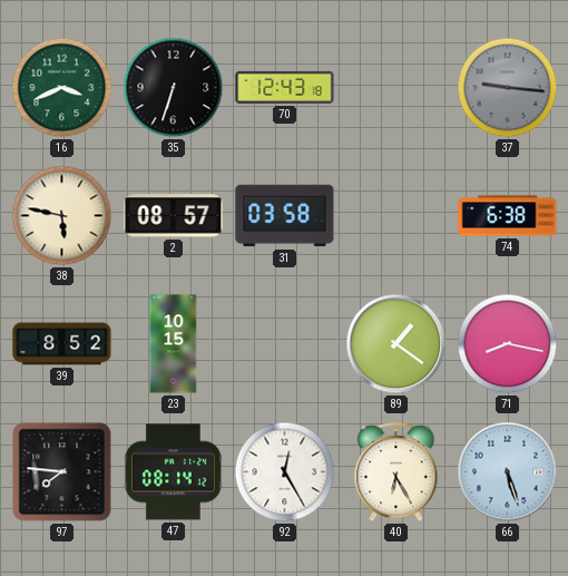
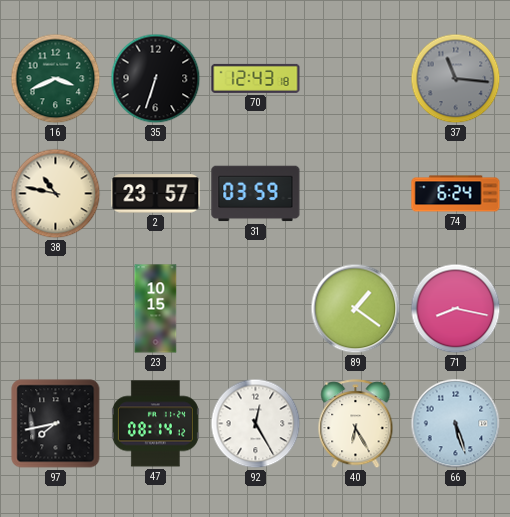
37: 9:16 -> 11:16 (456, 79)
38: 5:47 -> 10:47 (56, 194)
2: 08:57 -> 23:57 (156, 194)
31: 03:58 -> 03:59 (256, 194)
74: 6:38 -> 6:24 (456, 194)
39: 8:52 -> none (62, 344)
97: 7:46 -> 7:43 (56, 424)
